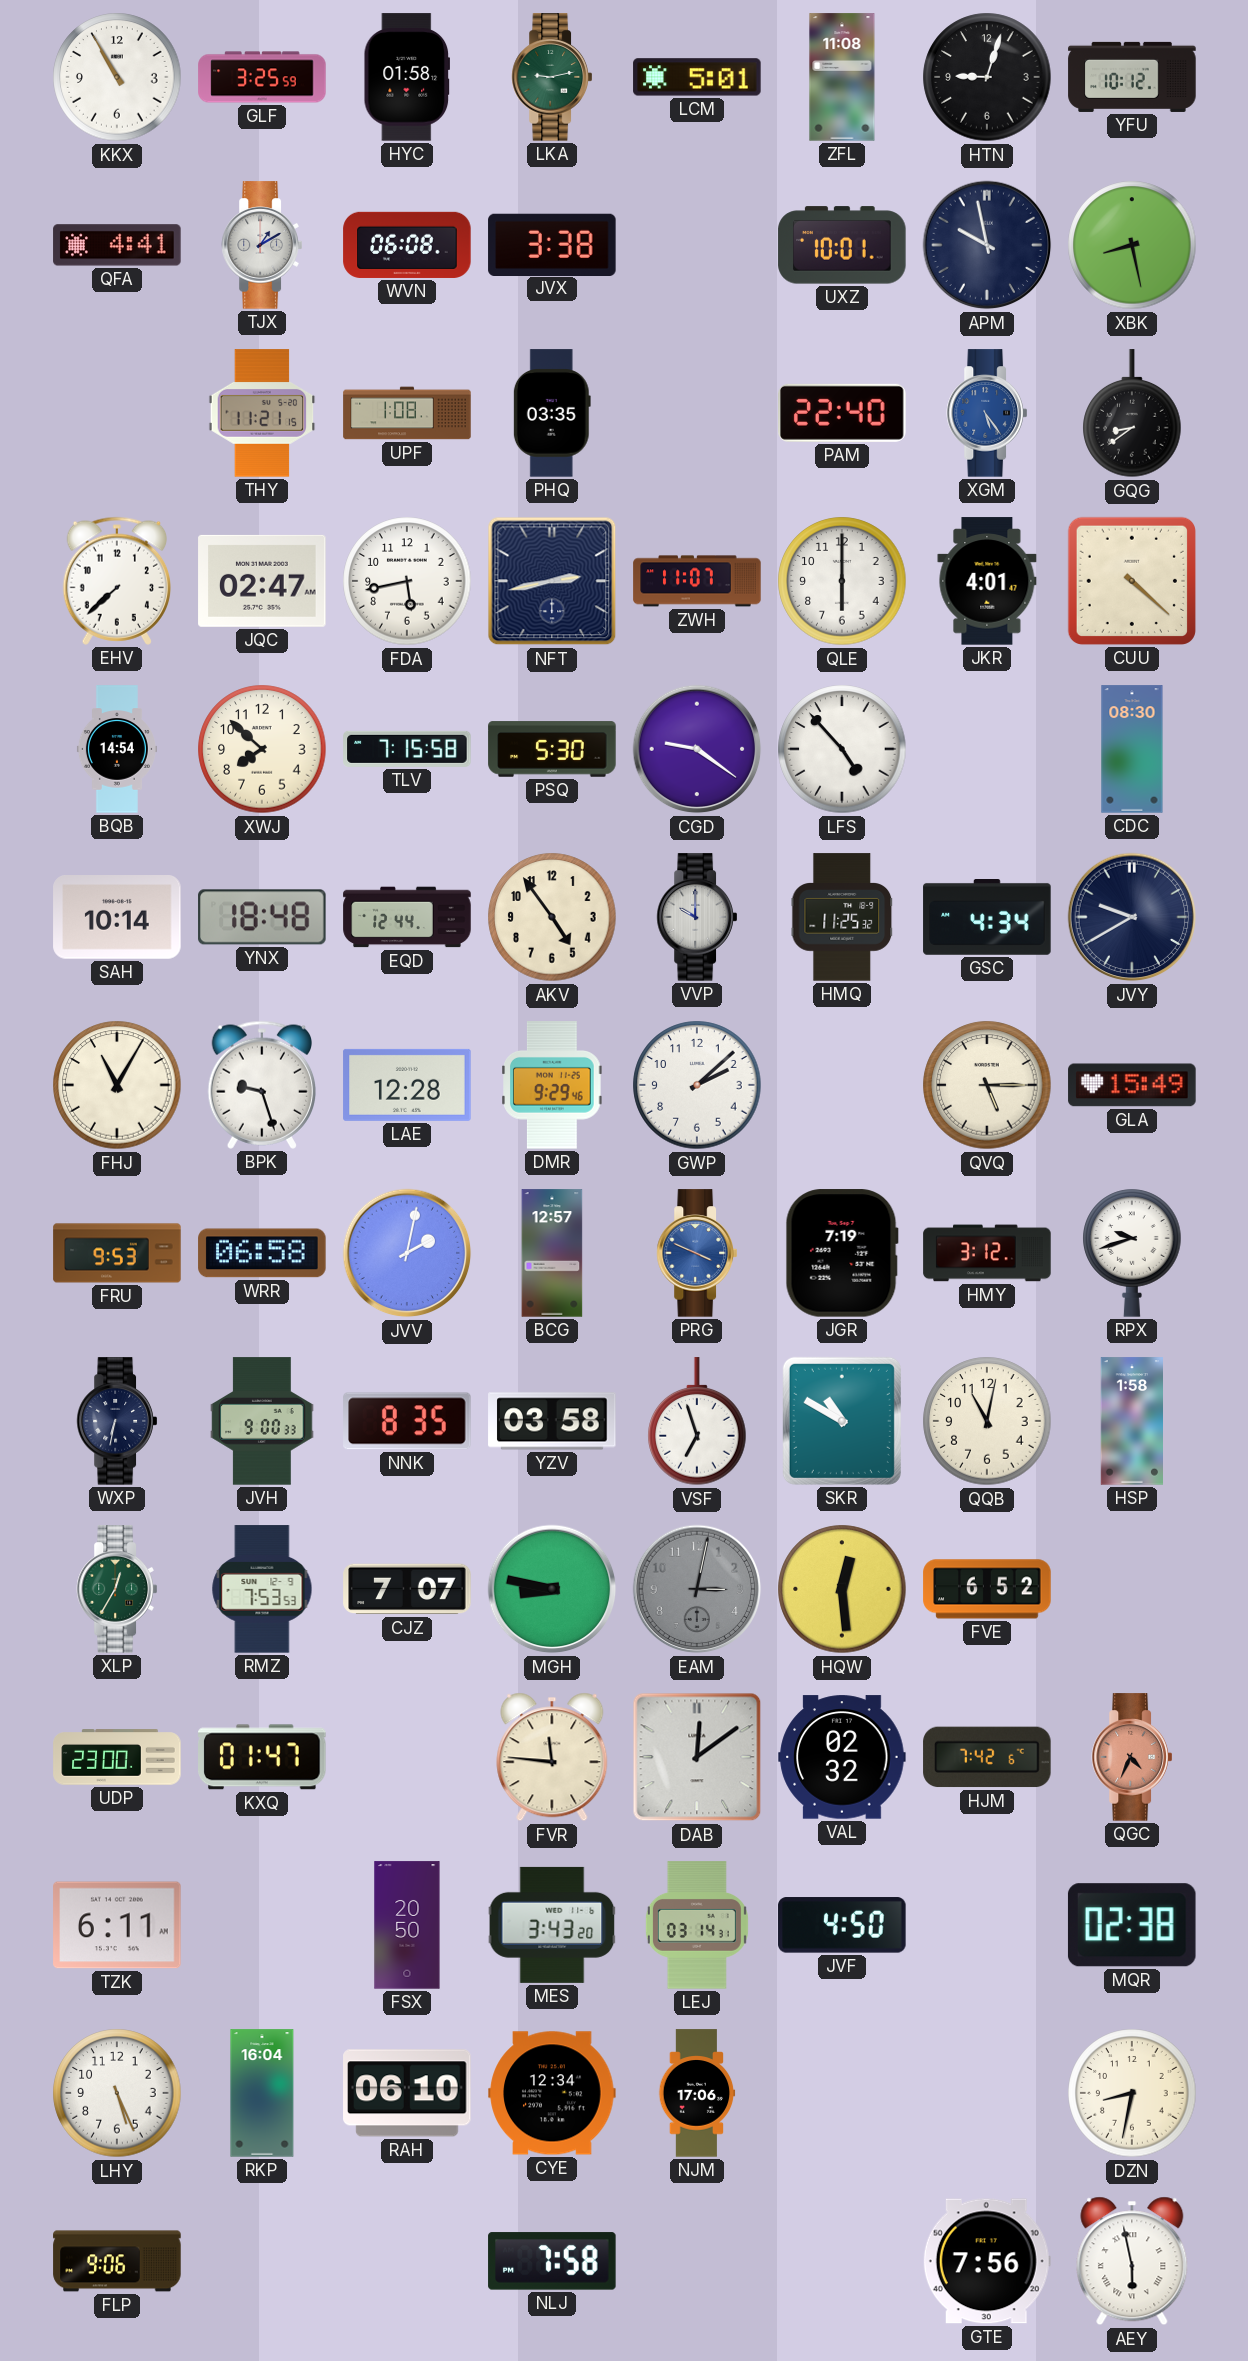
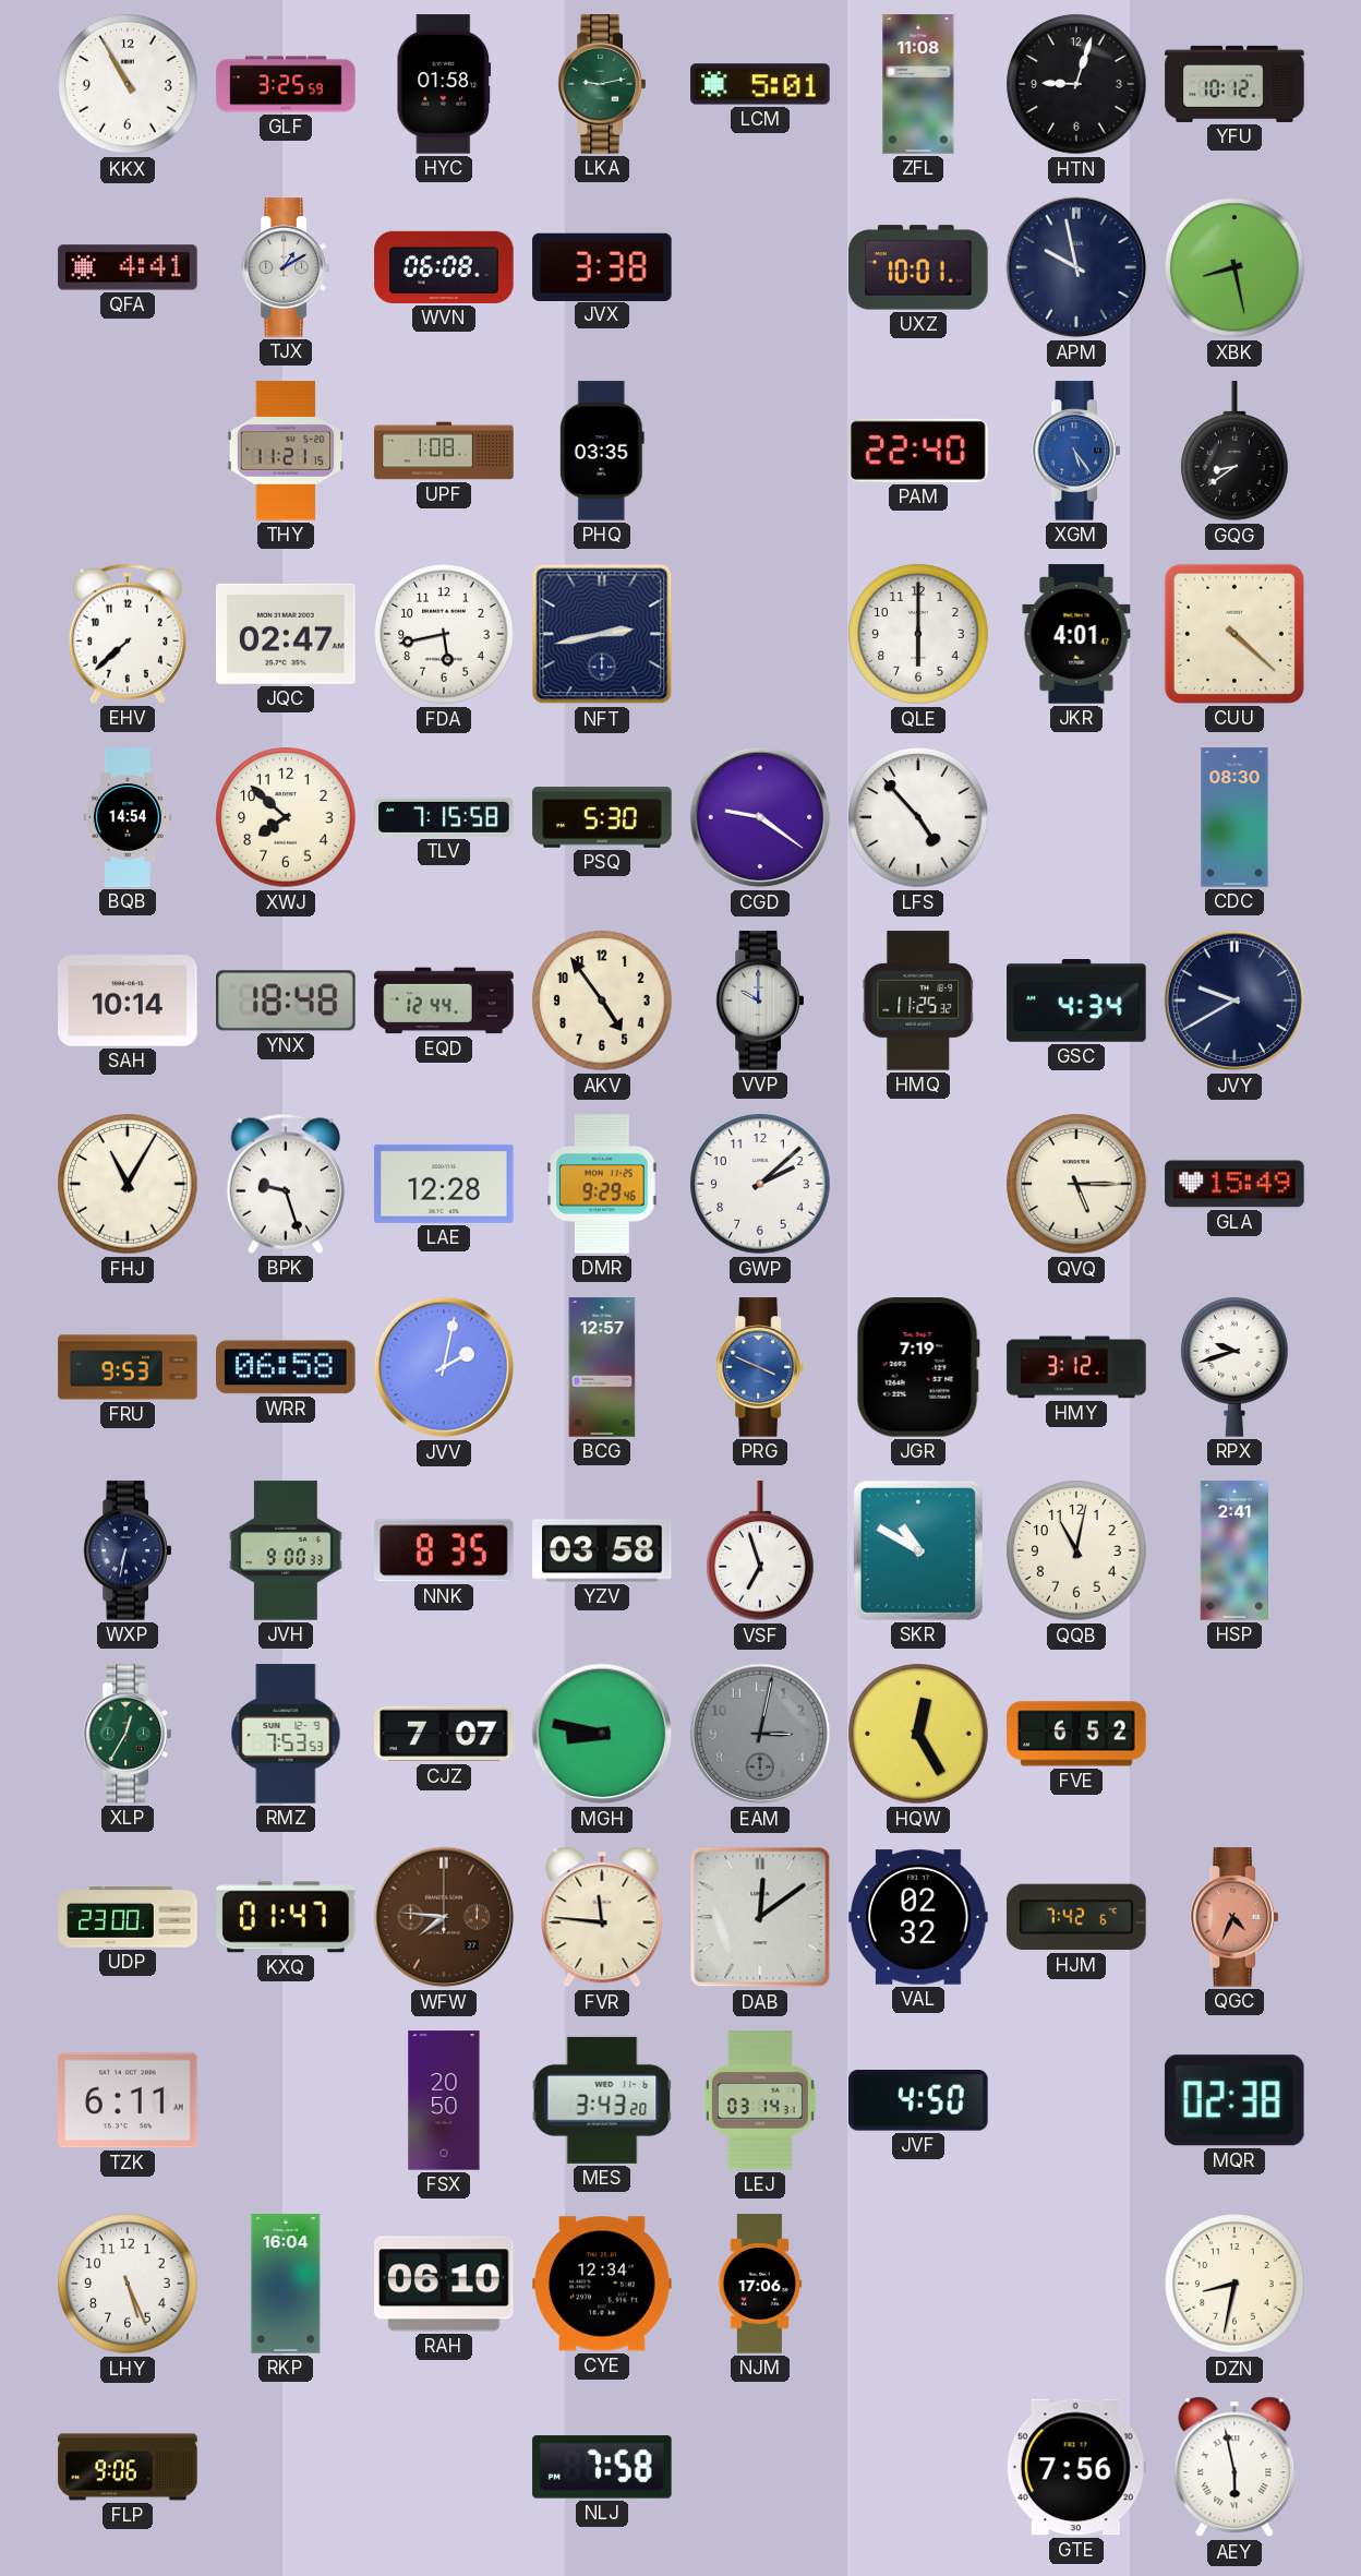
ZWH: 11:07 -> none (697, 581)
HSP: 1:58 -> 2:41 (1234, 1550)
HQW: 12:29 -> 12:25 (918, 1734)
WFW: none -> 7:46 (444, 1917)
